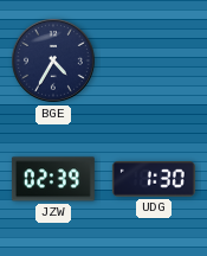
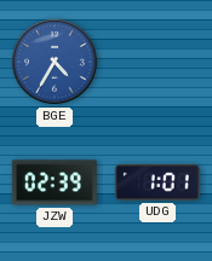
BGE dial: navy -> blue (56, 63)
UDG: 1:30 -> 1:01 (157, 184)
